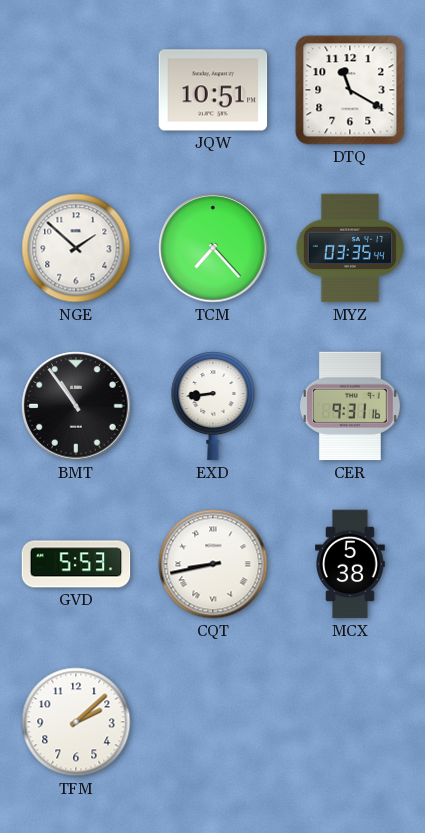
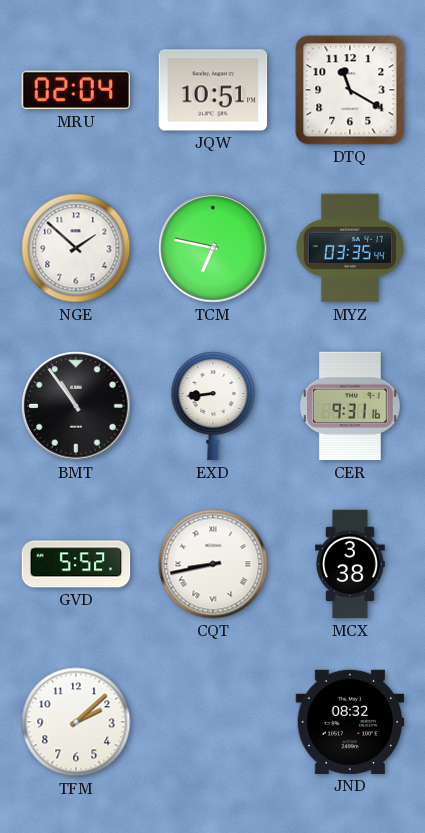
MRU: none -> 02:04 (76, 90)
TCM: 7:23 -> 6:47 (213, 248)
GVD: 5:53 -> 5:52 (76, 564)
MCX: 5:38 -> 3:38 (351, 564)
JND: none -> 08:32 (350, 722)
